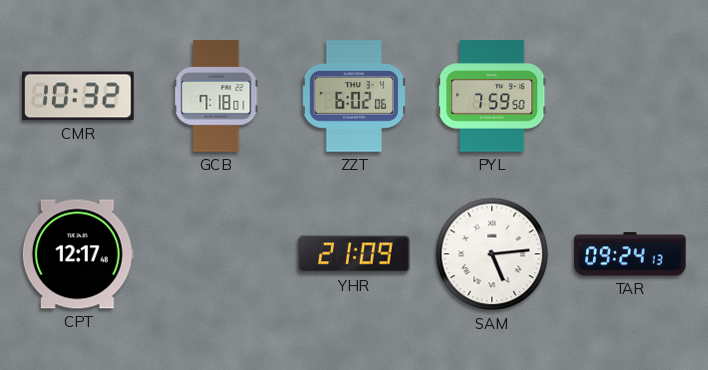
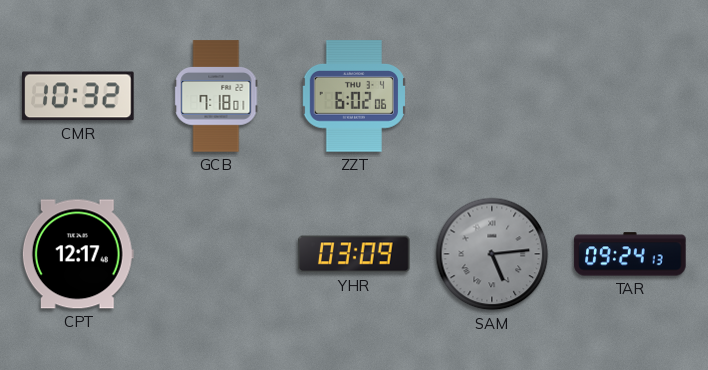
PYL: 7:59 -> none (492, 96)
YHR: 21:09 -> 03:09 (354, 254)
SAM dial: white -> grey (492, 254)
